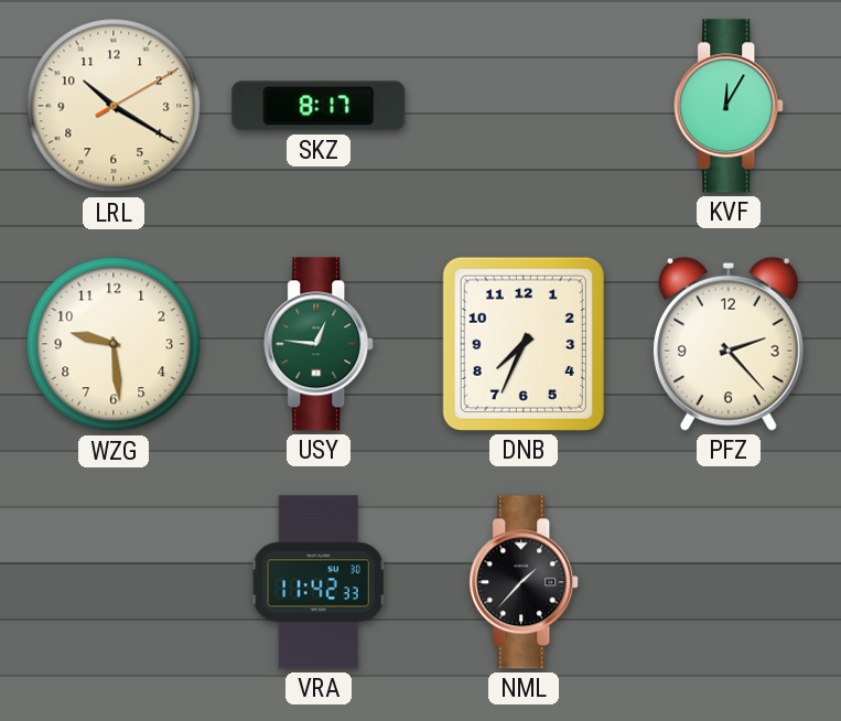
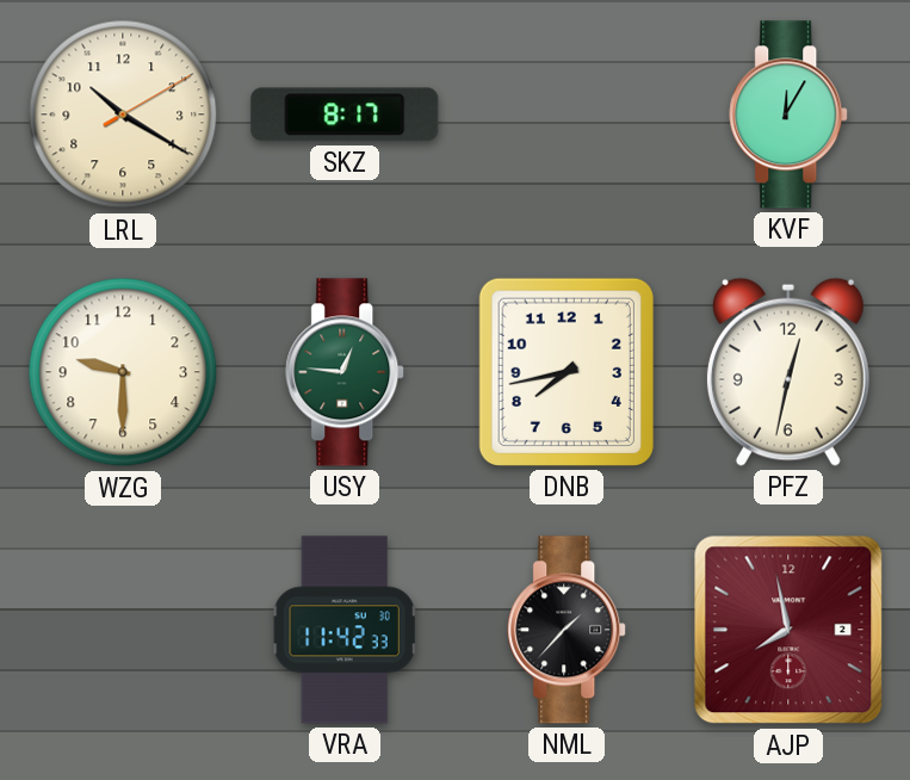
WZG: 9:29 -> 9:30 (123, 372)
DNB: 7:34 -> 7:43 (567, 372)
PFZ: 2:23 -> 12:32 (788, 372)
AJP: none -> 7:58 (788, 630)
